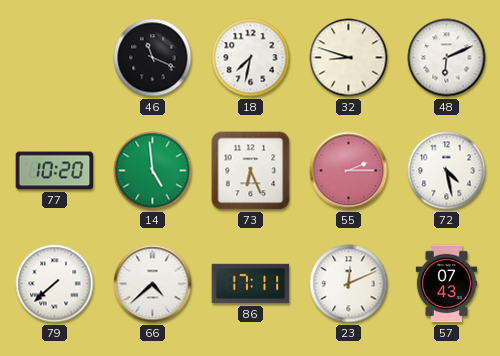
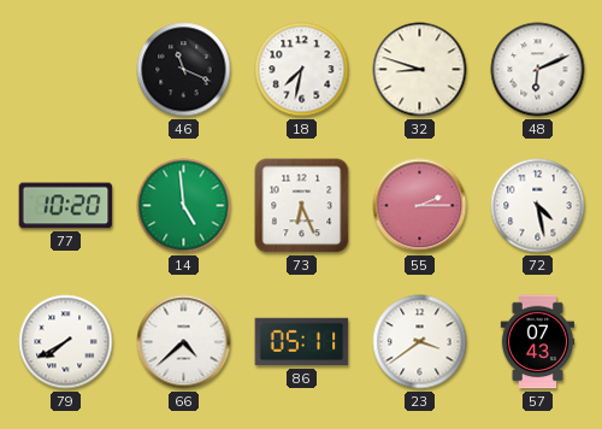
79: 7:38 -> 7:40 (66, 342)
86: 17:11 -> 05:11 (302, 342)
23: 12:11 -> 3:39 (420, 342)
